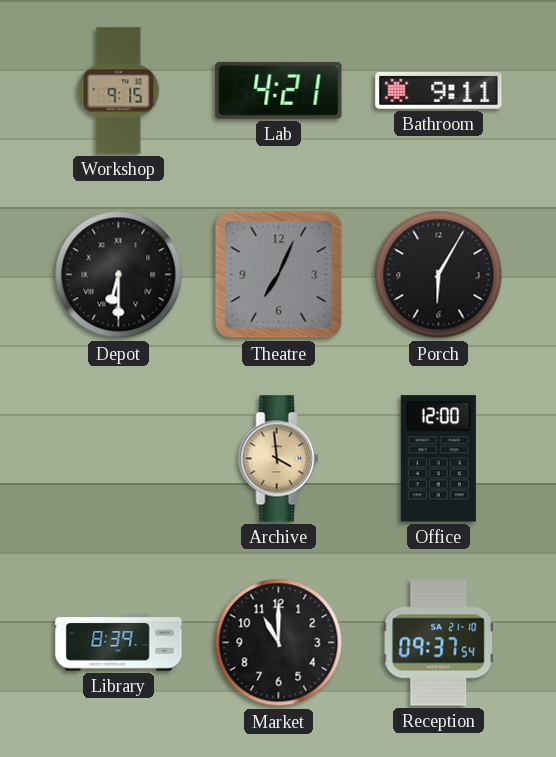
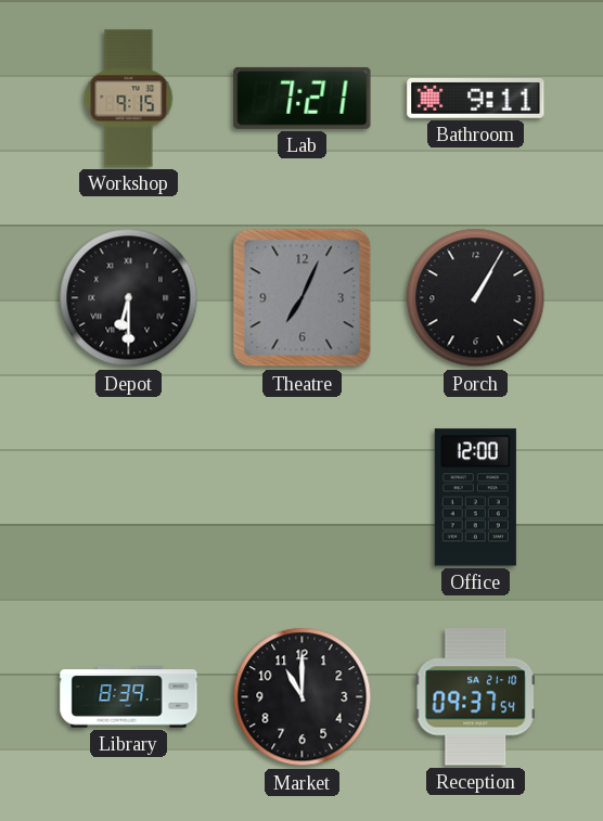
Lab: 4:21 -> 7:21 (303, 98)
Porch: 6:05 -> 1:05 (476, 298)
Archive: 3:59 -> none (279, 459)
